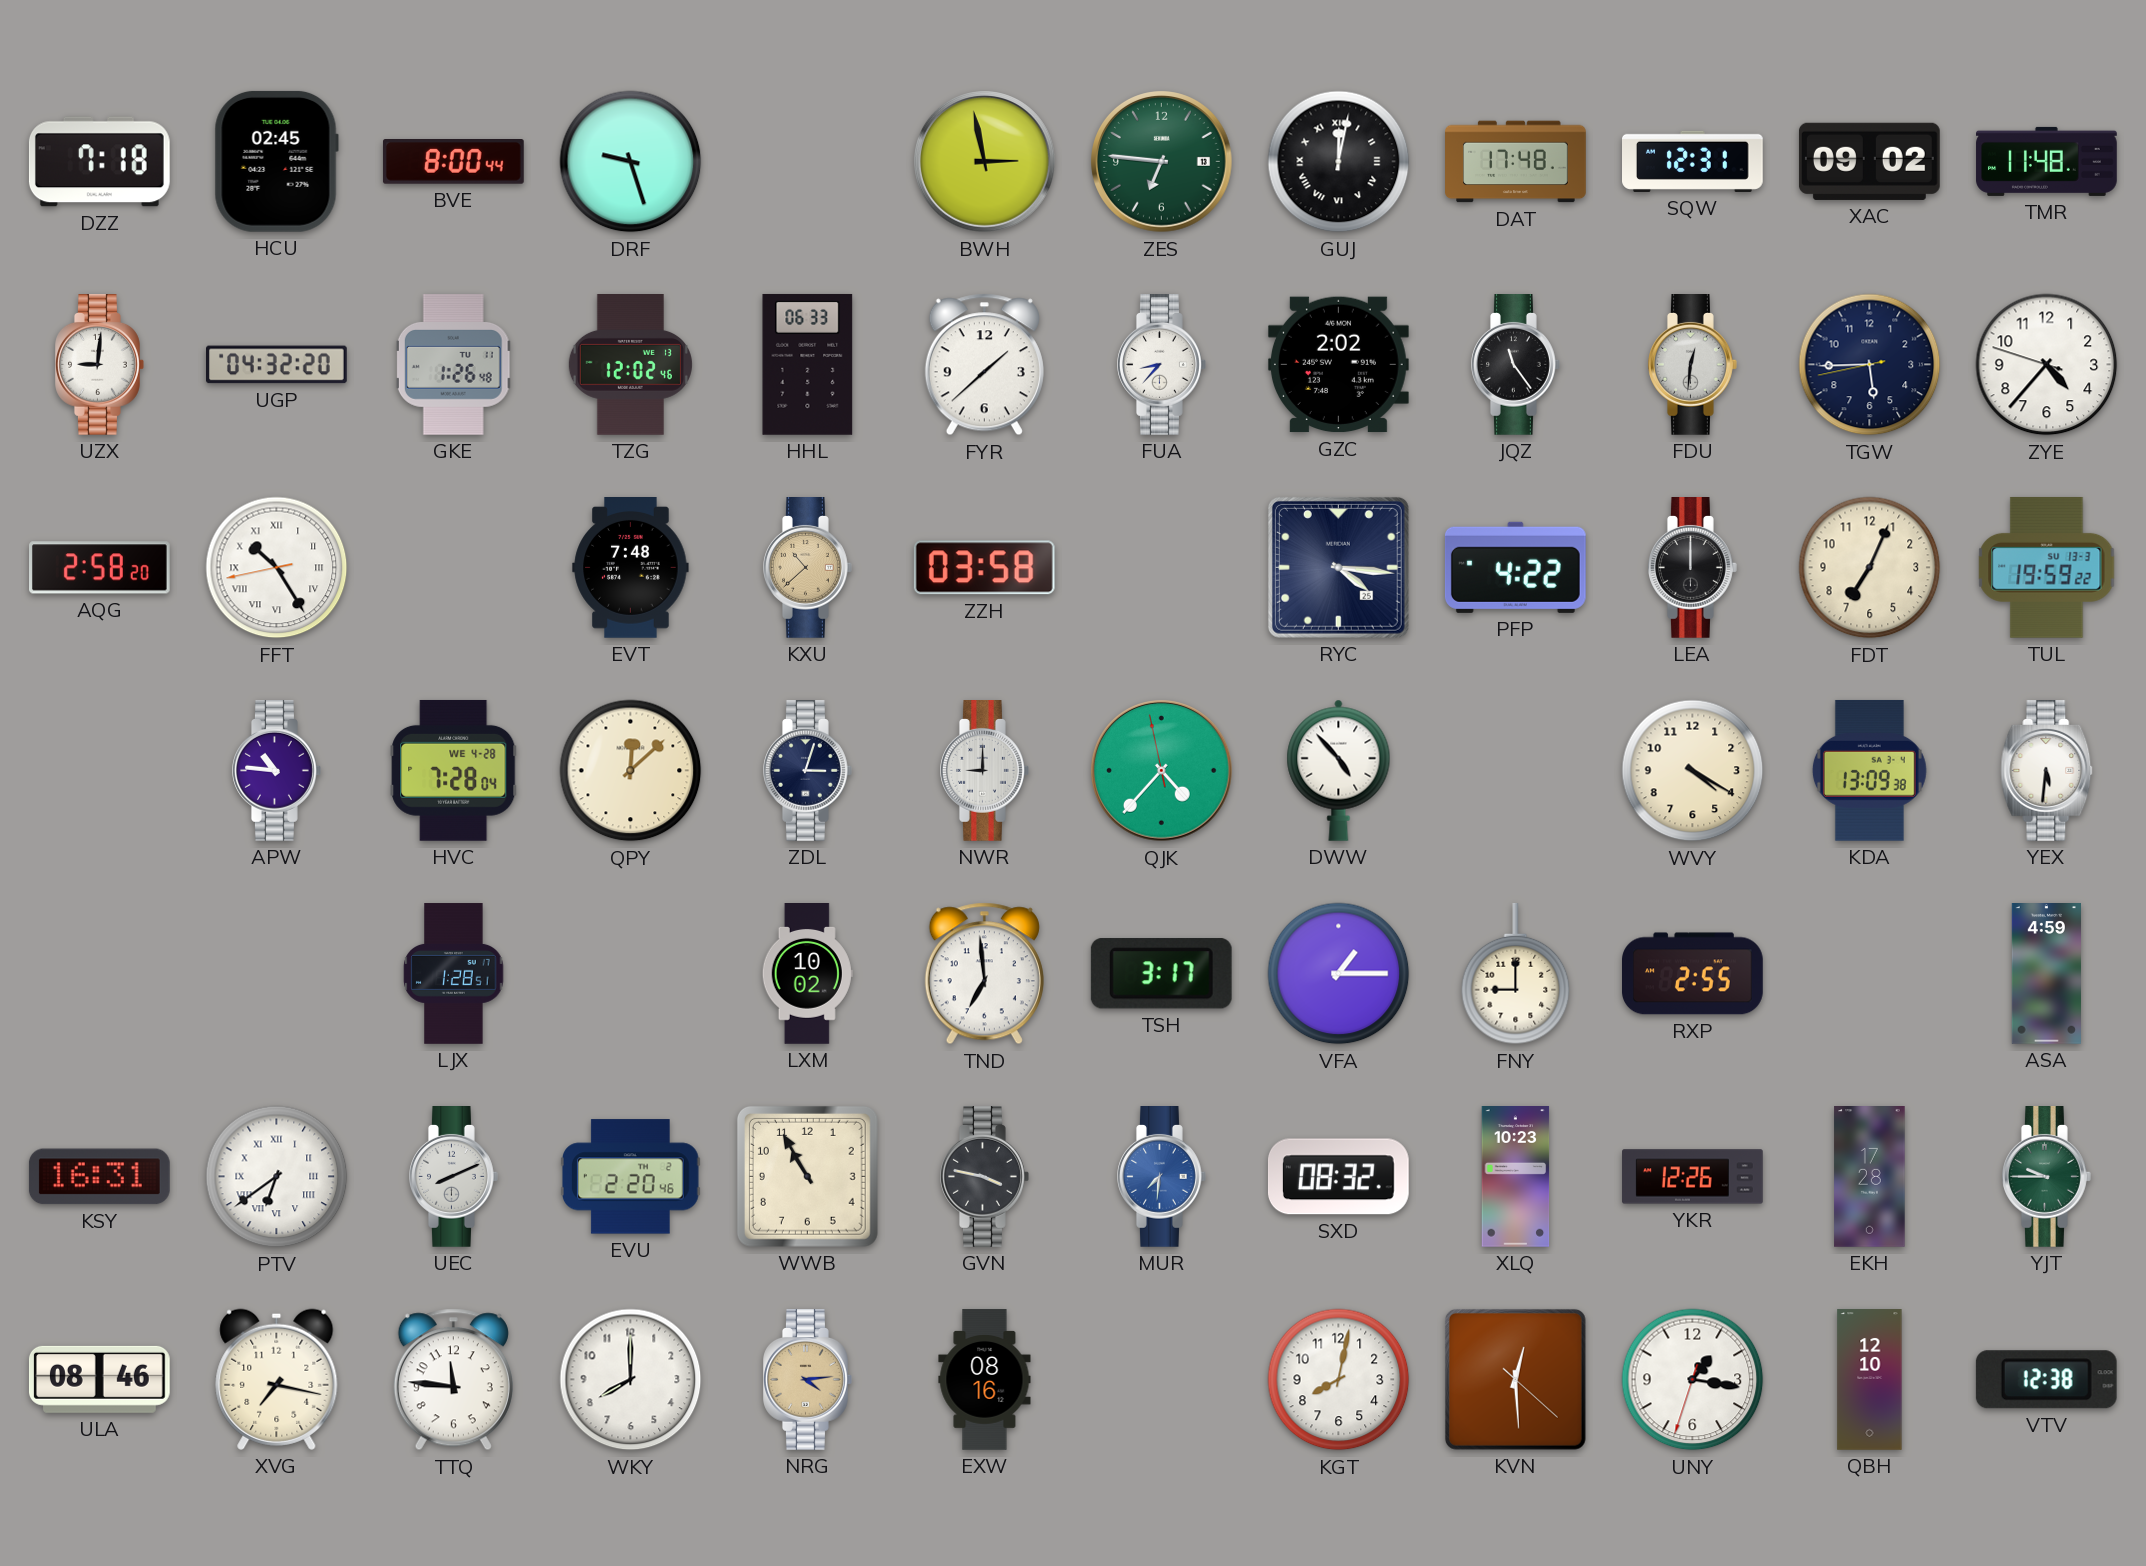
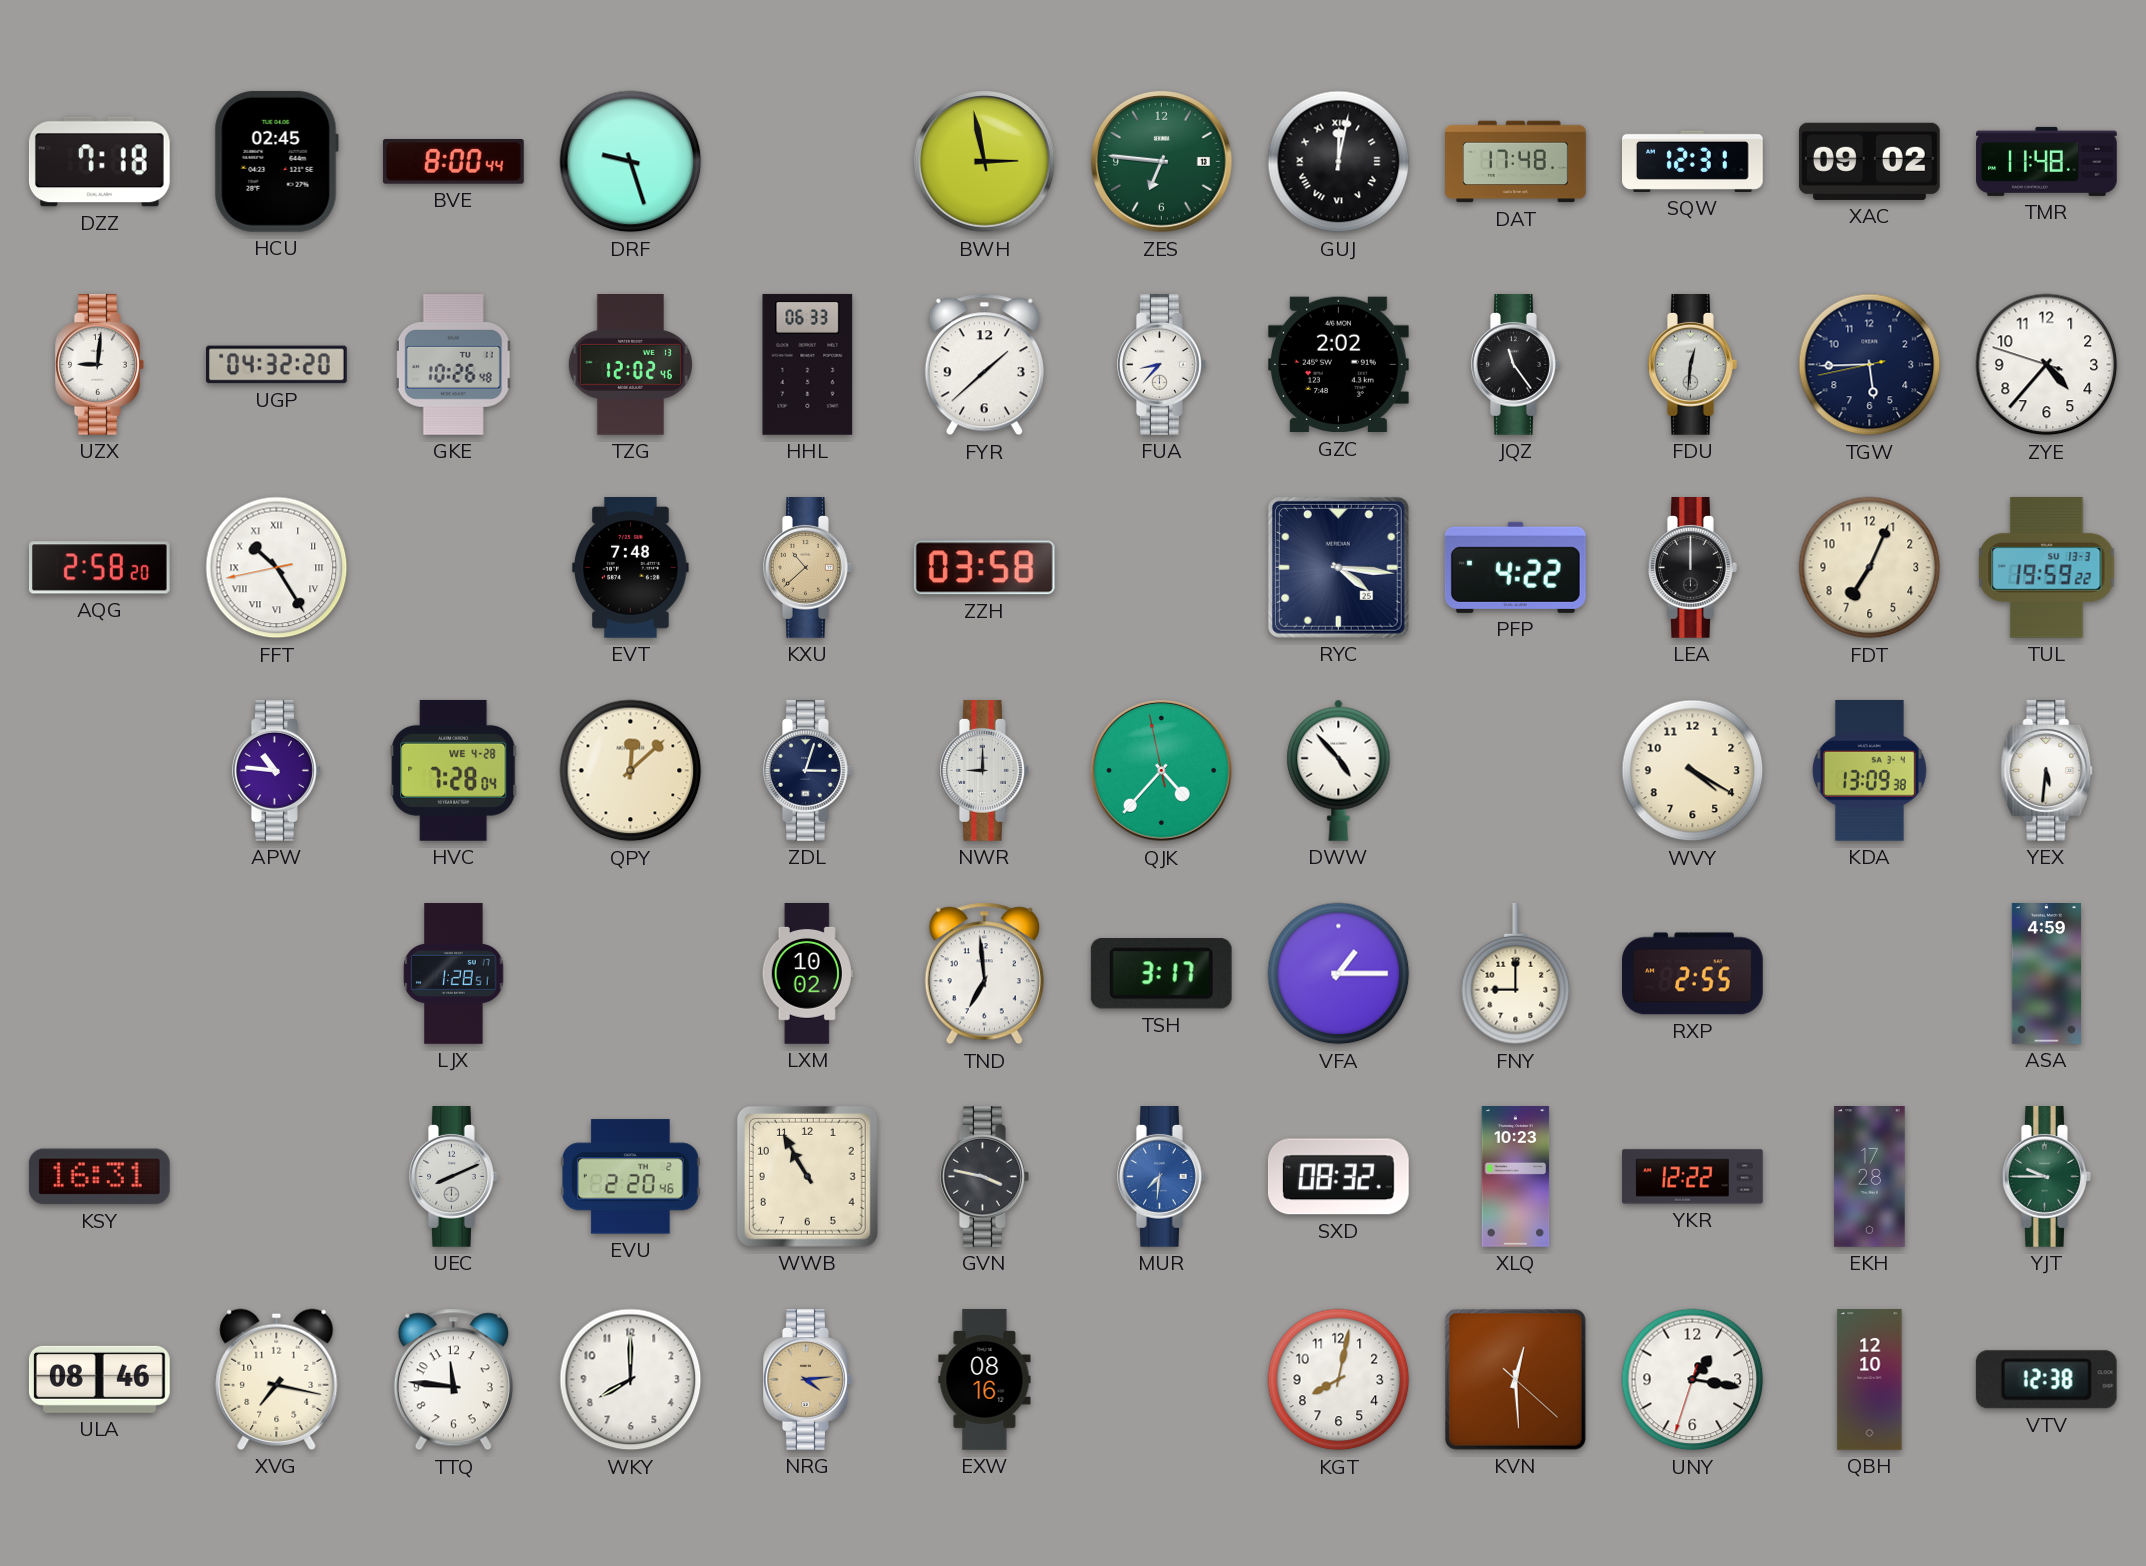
GKE: 1:26 -> 10:26 (454, 365)
PTV: 6:39 -> none (277, 1177)
YKR: 12:26 -> 12:22 (1693, 1177)
